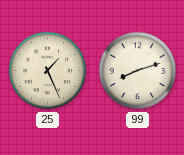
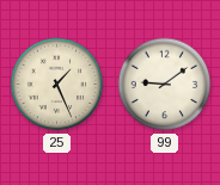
99: 8:12 -> 9:09 (165, 85)
